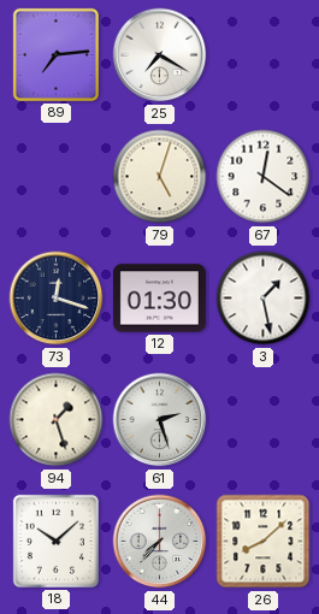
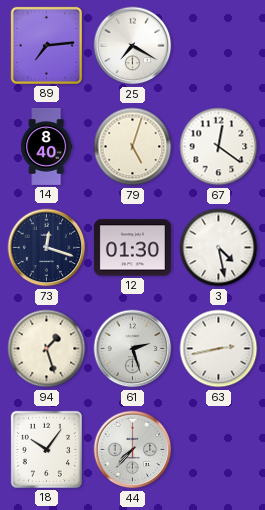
14: none -> 8:40 (47, 146)
3: 1:28 -> 4:28 (219, 248)
63: none -> 2:43 (219, 349)
18: 10:08 -> 10:06 (46, 449)
26: 8:08 -> none (264, 542)
